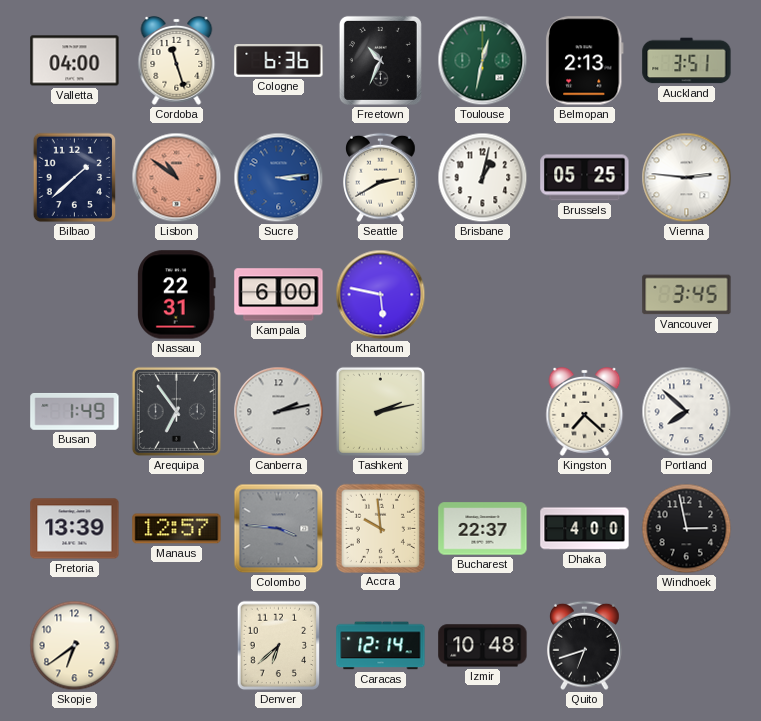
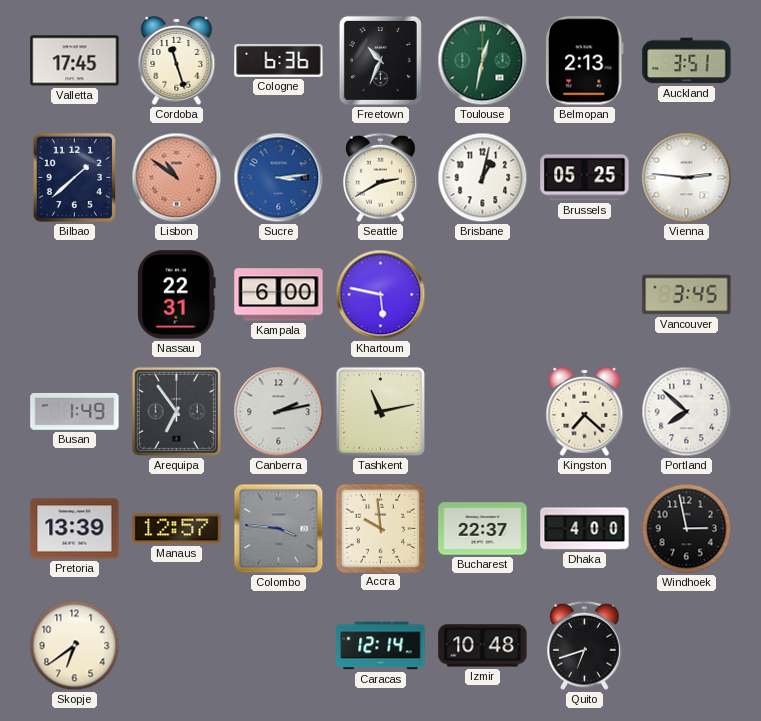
Valletta: 04:00 -> 17:45 (75, 61)
Tashkent: 2:13 -> 11:13 (380, 411)
Denver: 6:38 -> none (279, 646)
